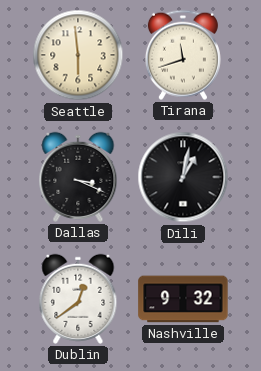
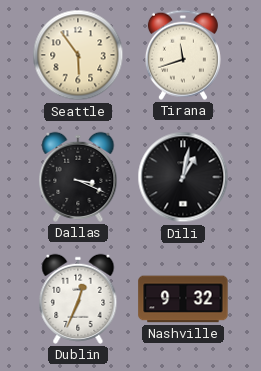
Seattle: 5:59 -> 5:54 (78, 55)
Dublin: 12:39 -> 12:34 (78, 299)
